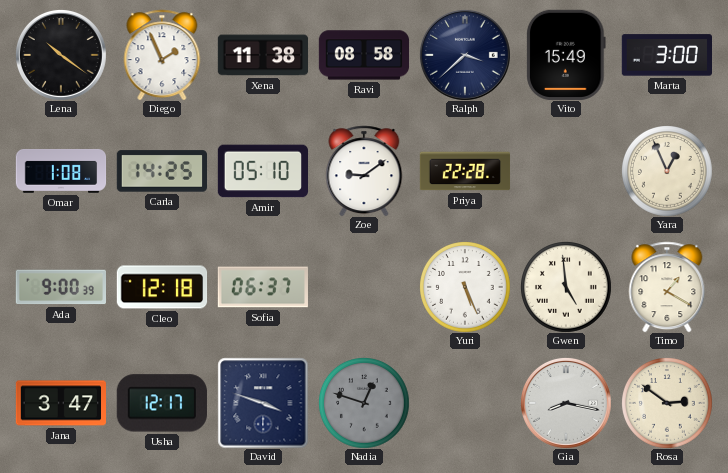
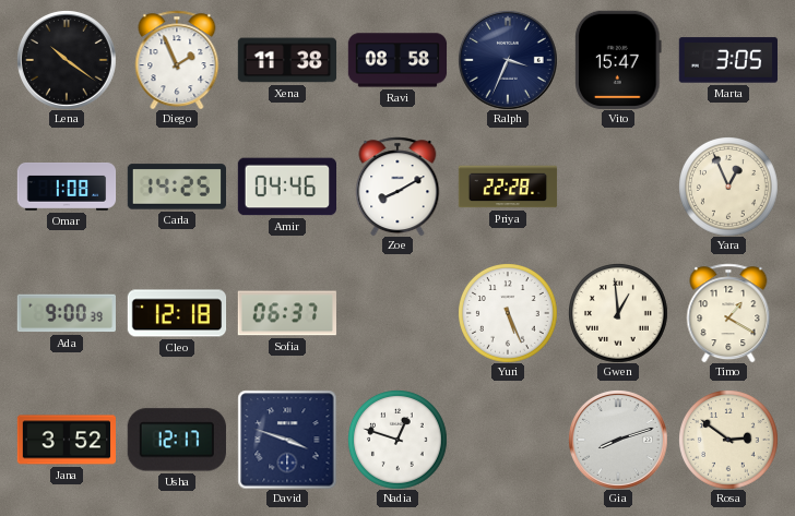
Ralph: 3:38 -> 3:34 (508, 60)
Vito: 15:49 -> 15:47 (619, 59)
Marta: 3:00 -> 3:05 (727, 60)
Amir: 05:10 -> 04:46 (286, 187)
Zoe: 9:09 -> 8:10 (397, 187)
Gwen: 4:59 -> 12:59 (618, 313)
Jana: 3:47 -> 3:52 (66, 440)
Nadia dial: grey -> white (397, 440)
Gia: 8:17 -> 8:12 (618, 440)
